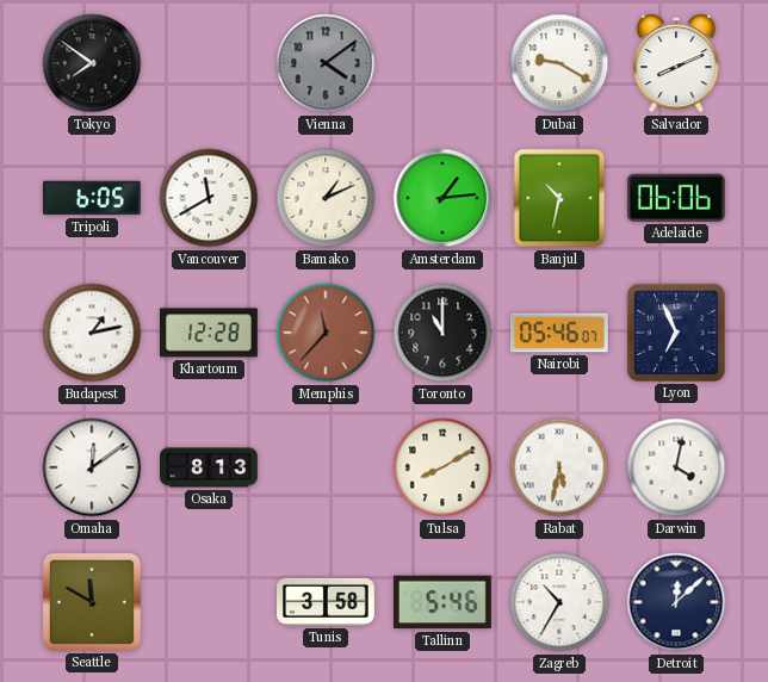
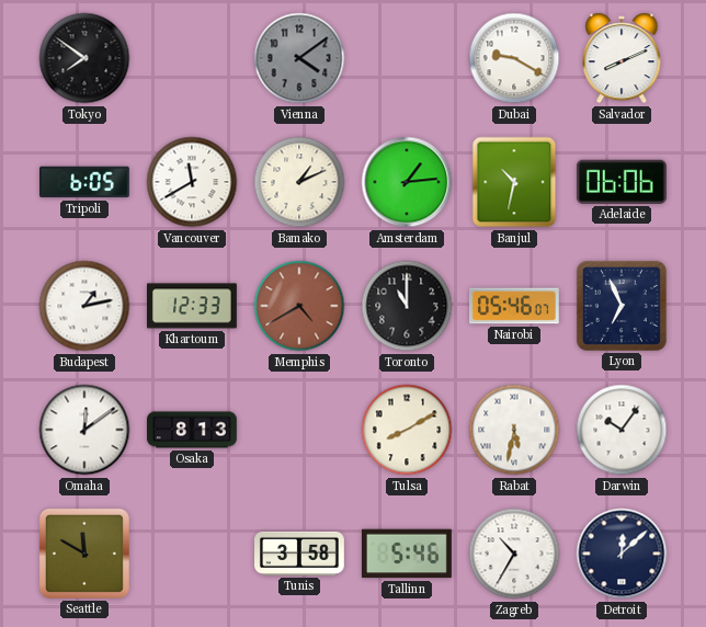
Khartoum: 12:28 -> 12:33 (193, 306)
Memphis: 11:37 -> 4:40 (299, 306)
Darwin: 4:02 -> 10:06 (622, 430)
